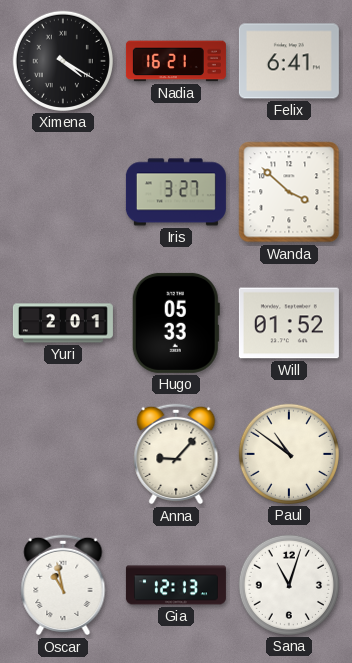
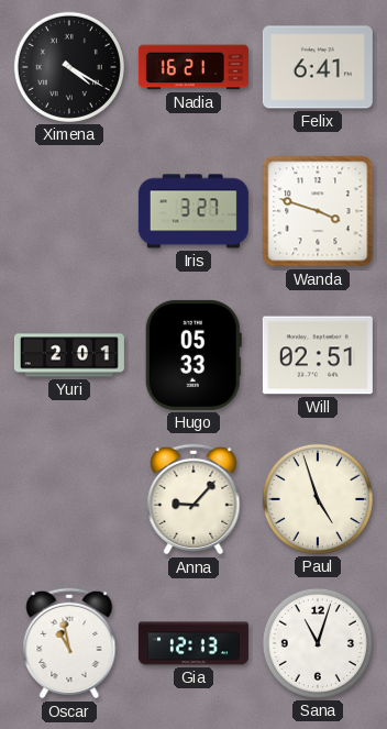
Wanda: 3:52 -> 3:48 (318, 211)
Will: 01:52 -> 02:51 (318, 355)
Paul: 10:51 -> 4:57 (318, 499)
